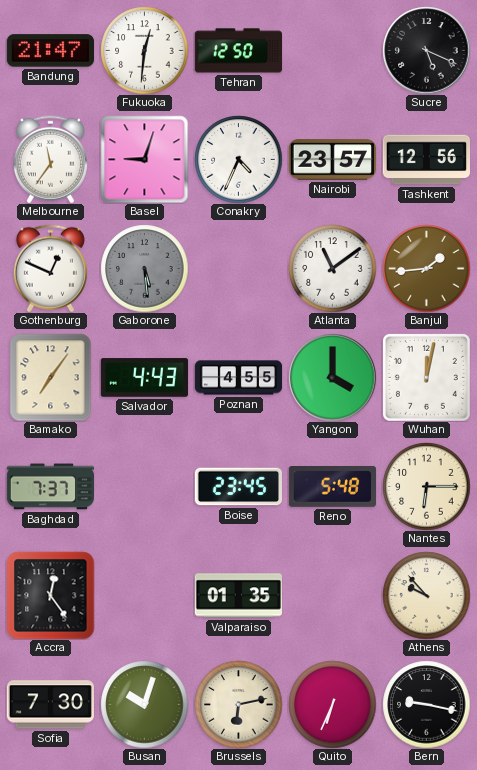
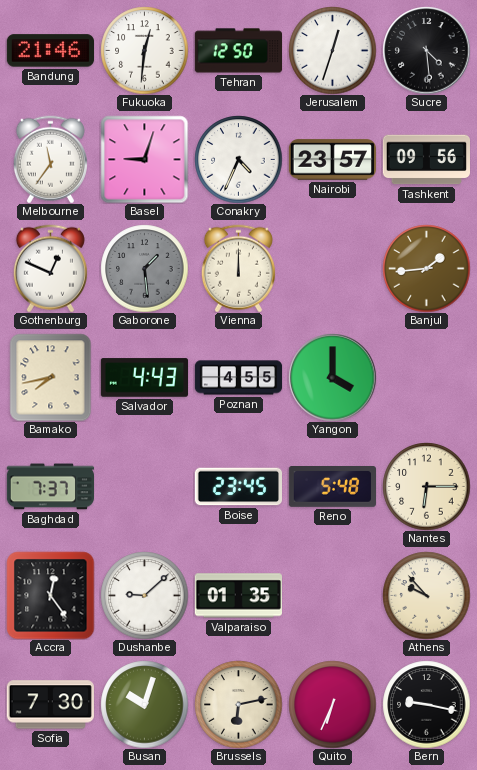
Bandung: 21:47 -> 21:46 (50, 51)
Jerusalem: none -> 12:33 (332, 50)
Sucre: 5:19 -> 4:29 (426, 50)
Tashkent: 12:56 -> 09:56 (426, 160)
Gaborone: 5:29 -> 1:29 (144, 268)
Vienna: none -> 12:00 (238, 268)
Atlanta: 11:09 -> none (332, 268)
Bamako: 7:06 -> 7:43 (51, 377)
Wuhan: 12:02 -> none (426, 377)
Dushanbe: none -> 9:08 (144, 595)
